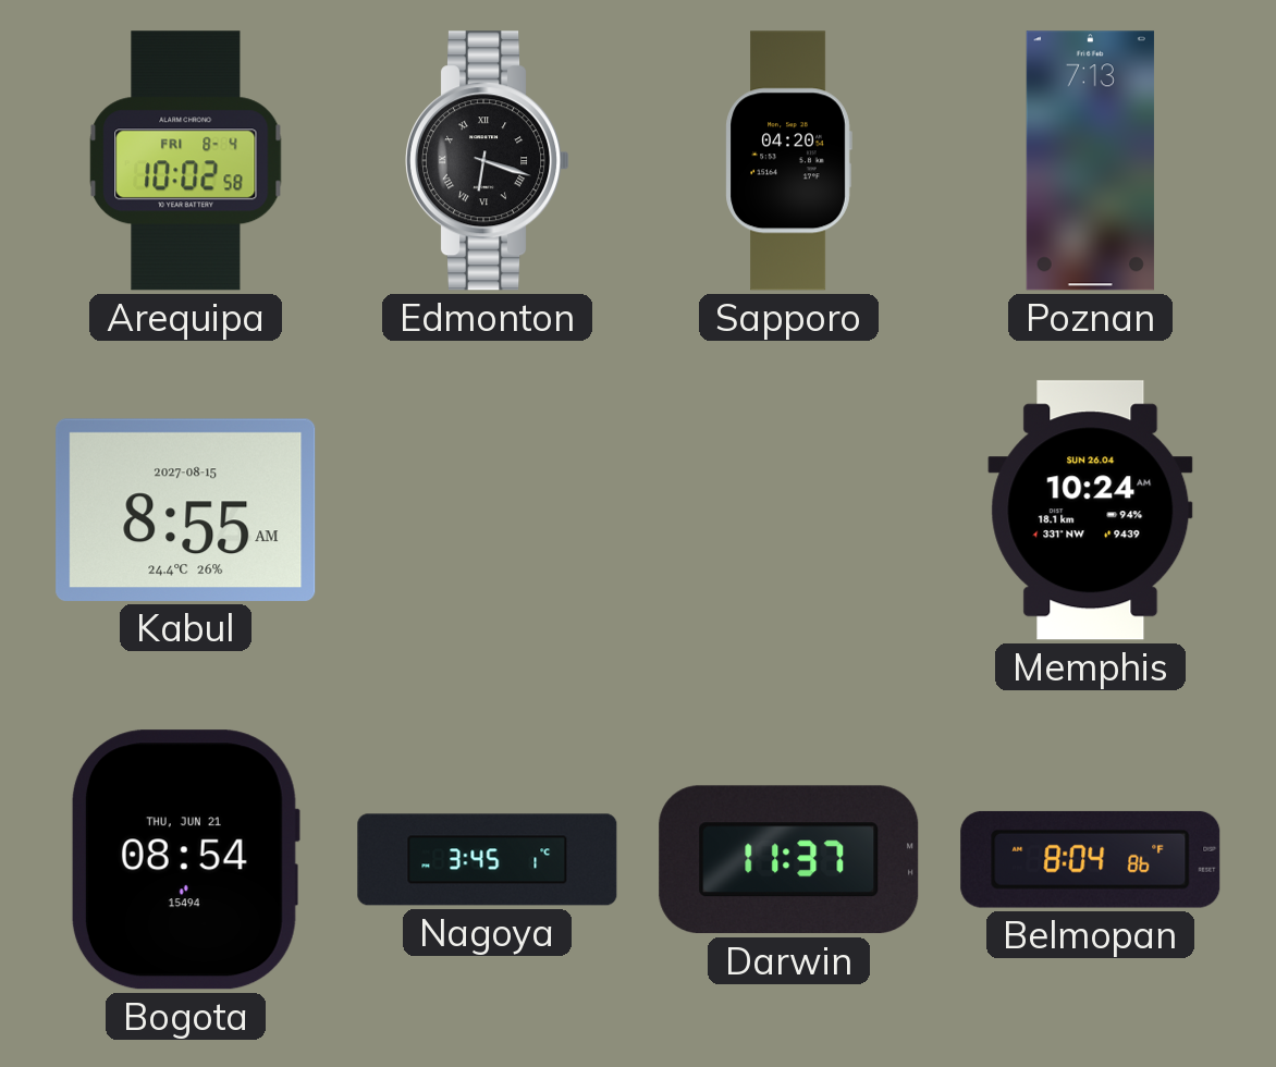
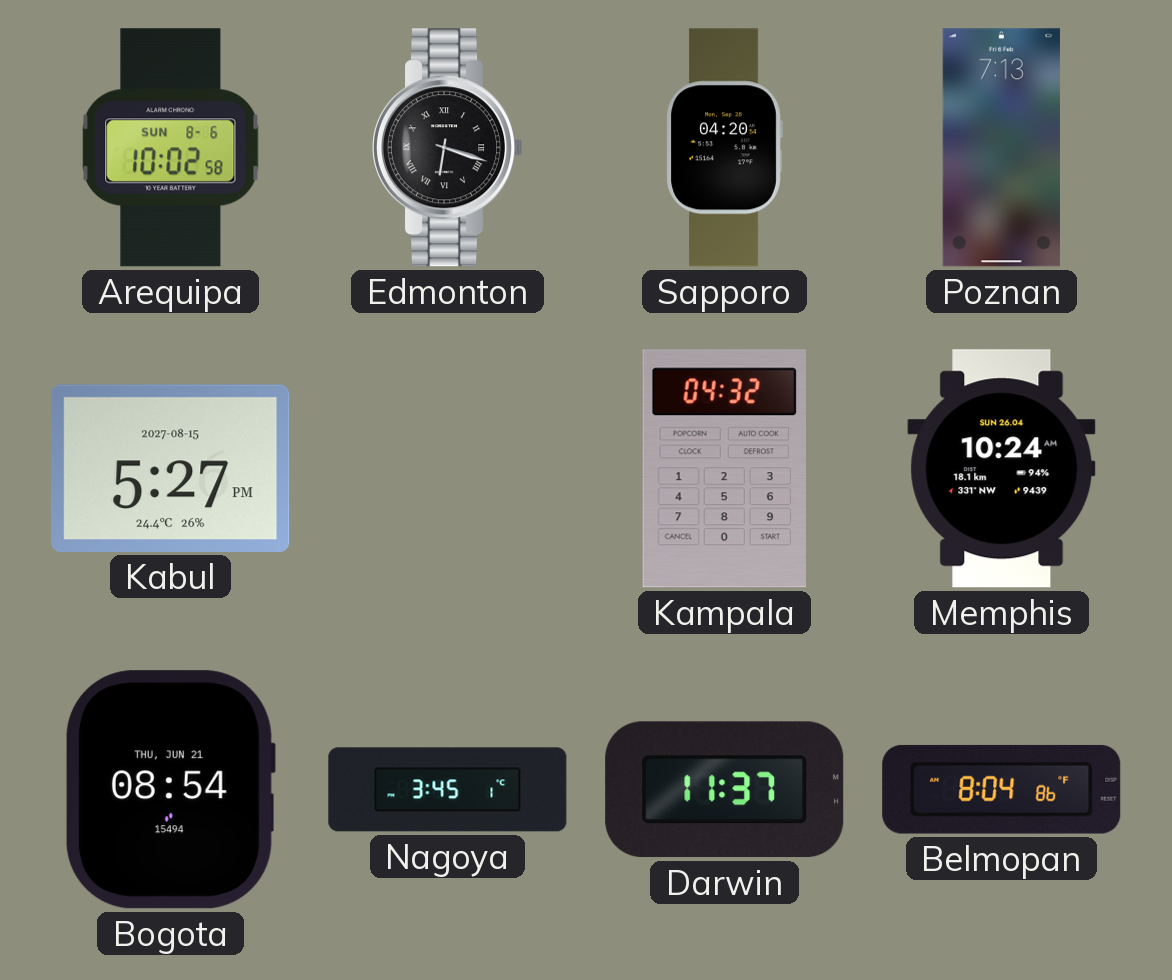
Arequipa date: FRI 8-4 -> SUN 8-6 (171, 148)
Kabul: 8:55 -> 5:27 (171, 468)
Kampala: none -> 04:32 (724, 469)
